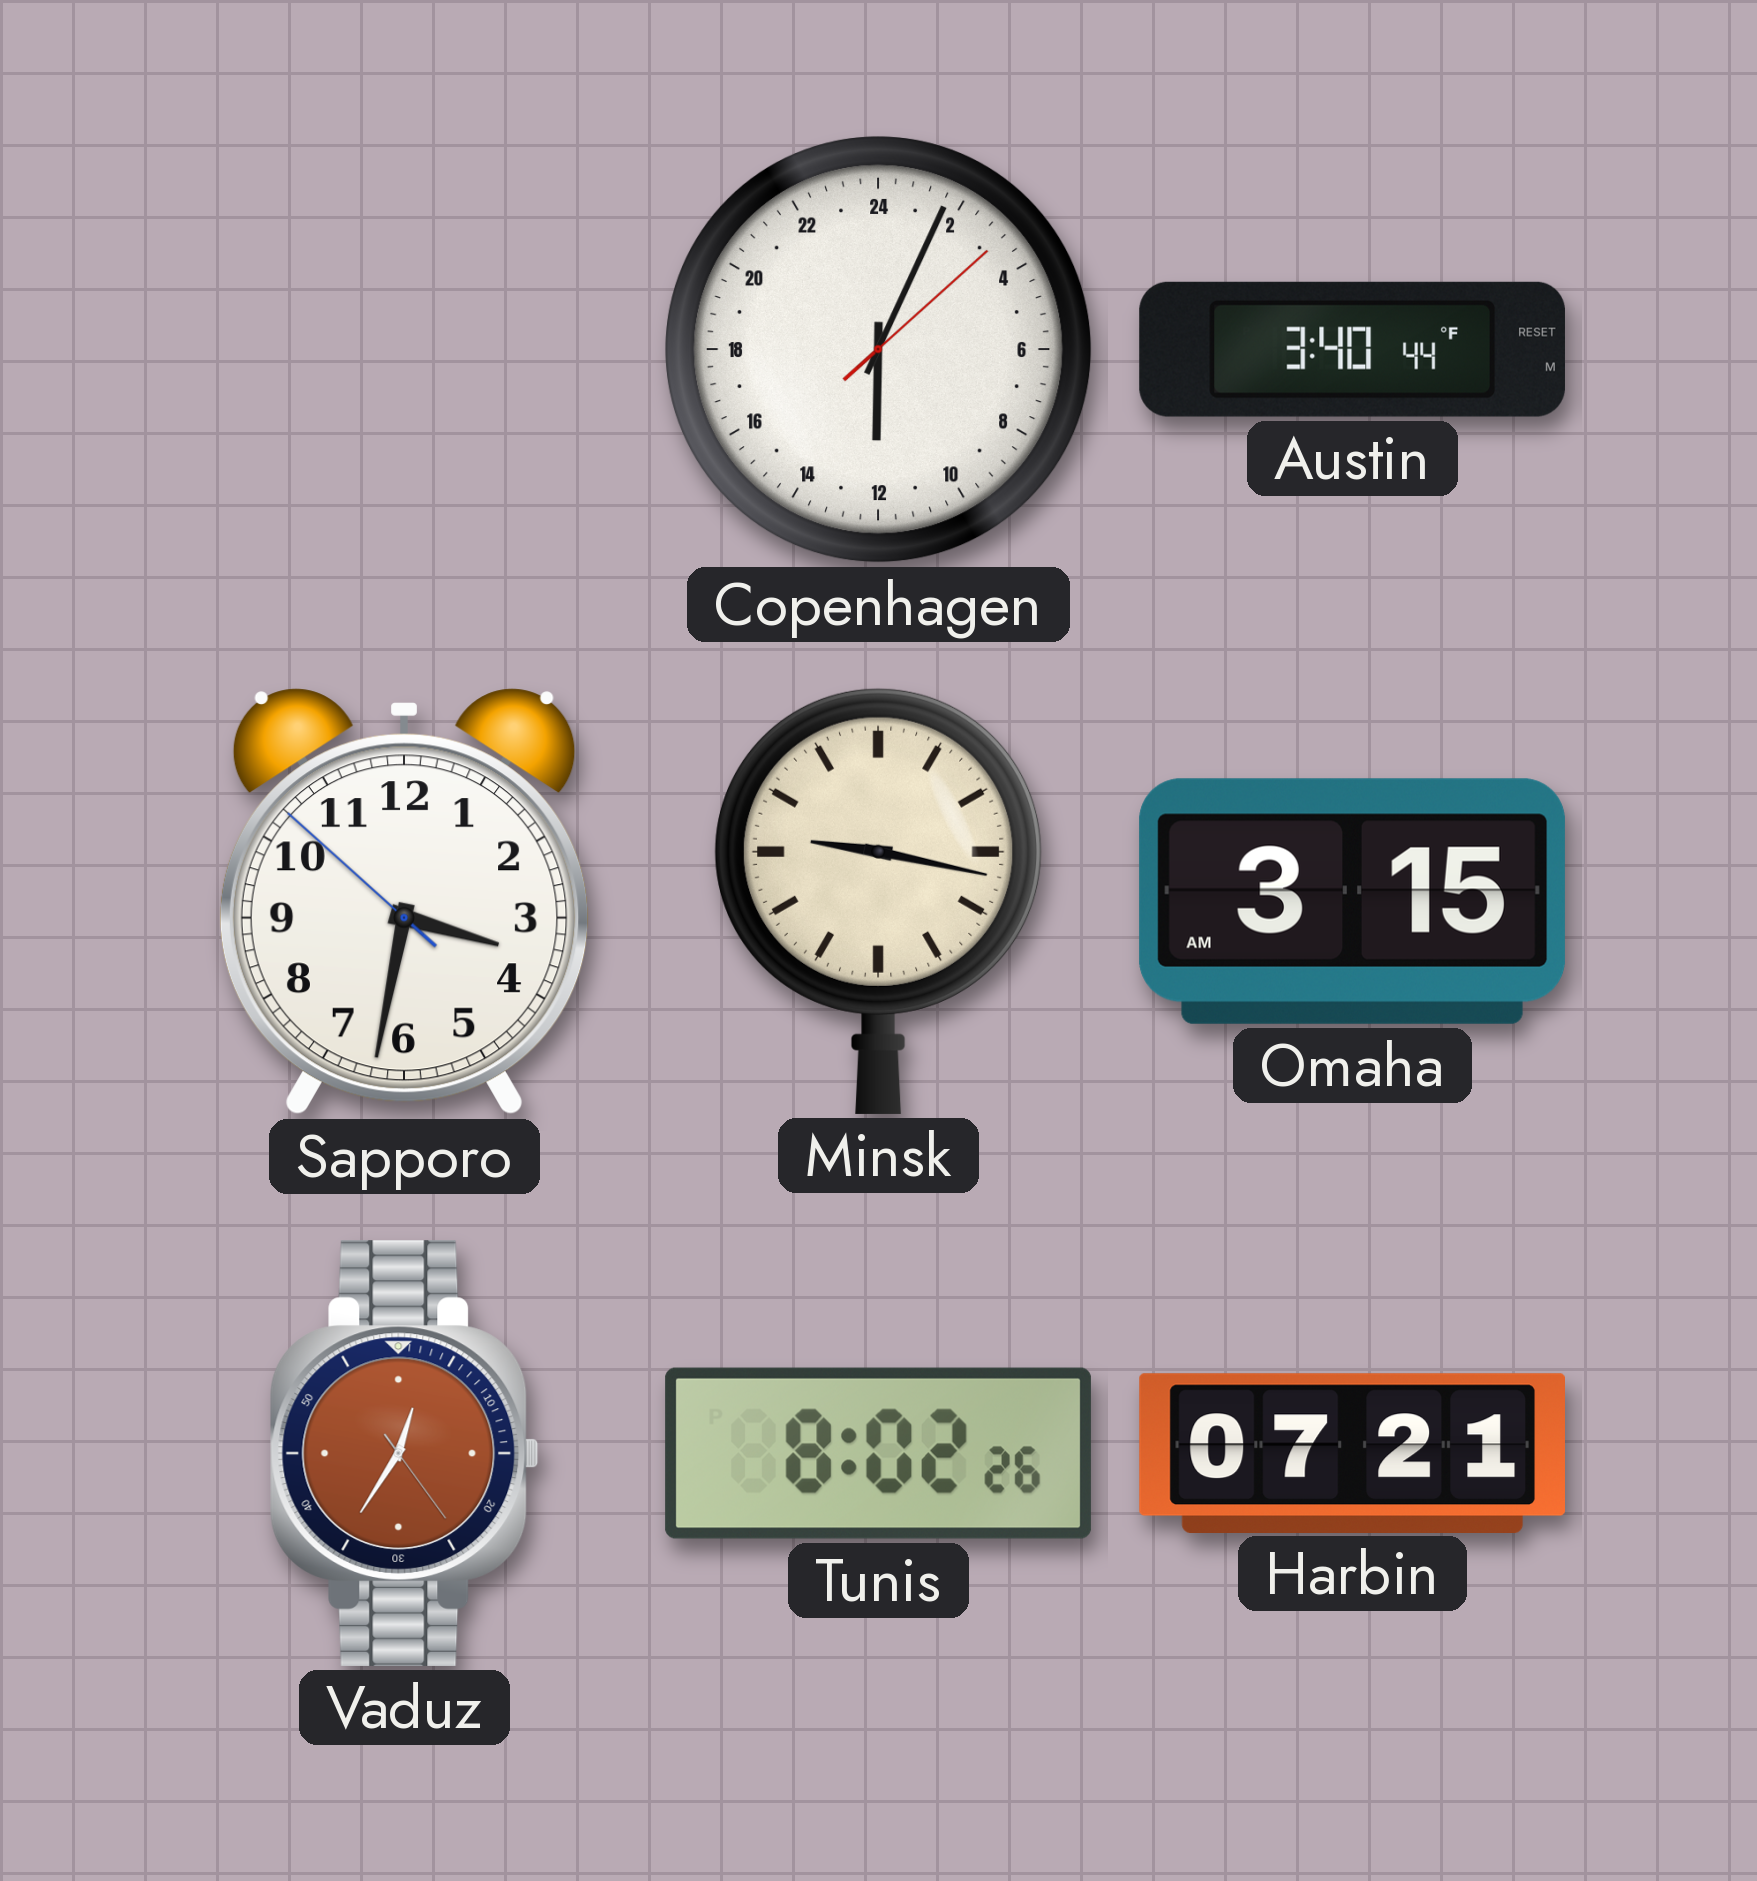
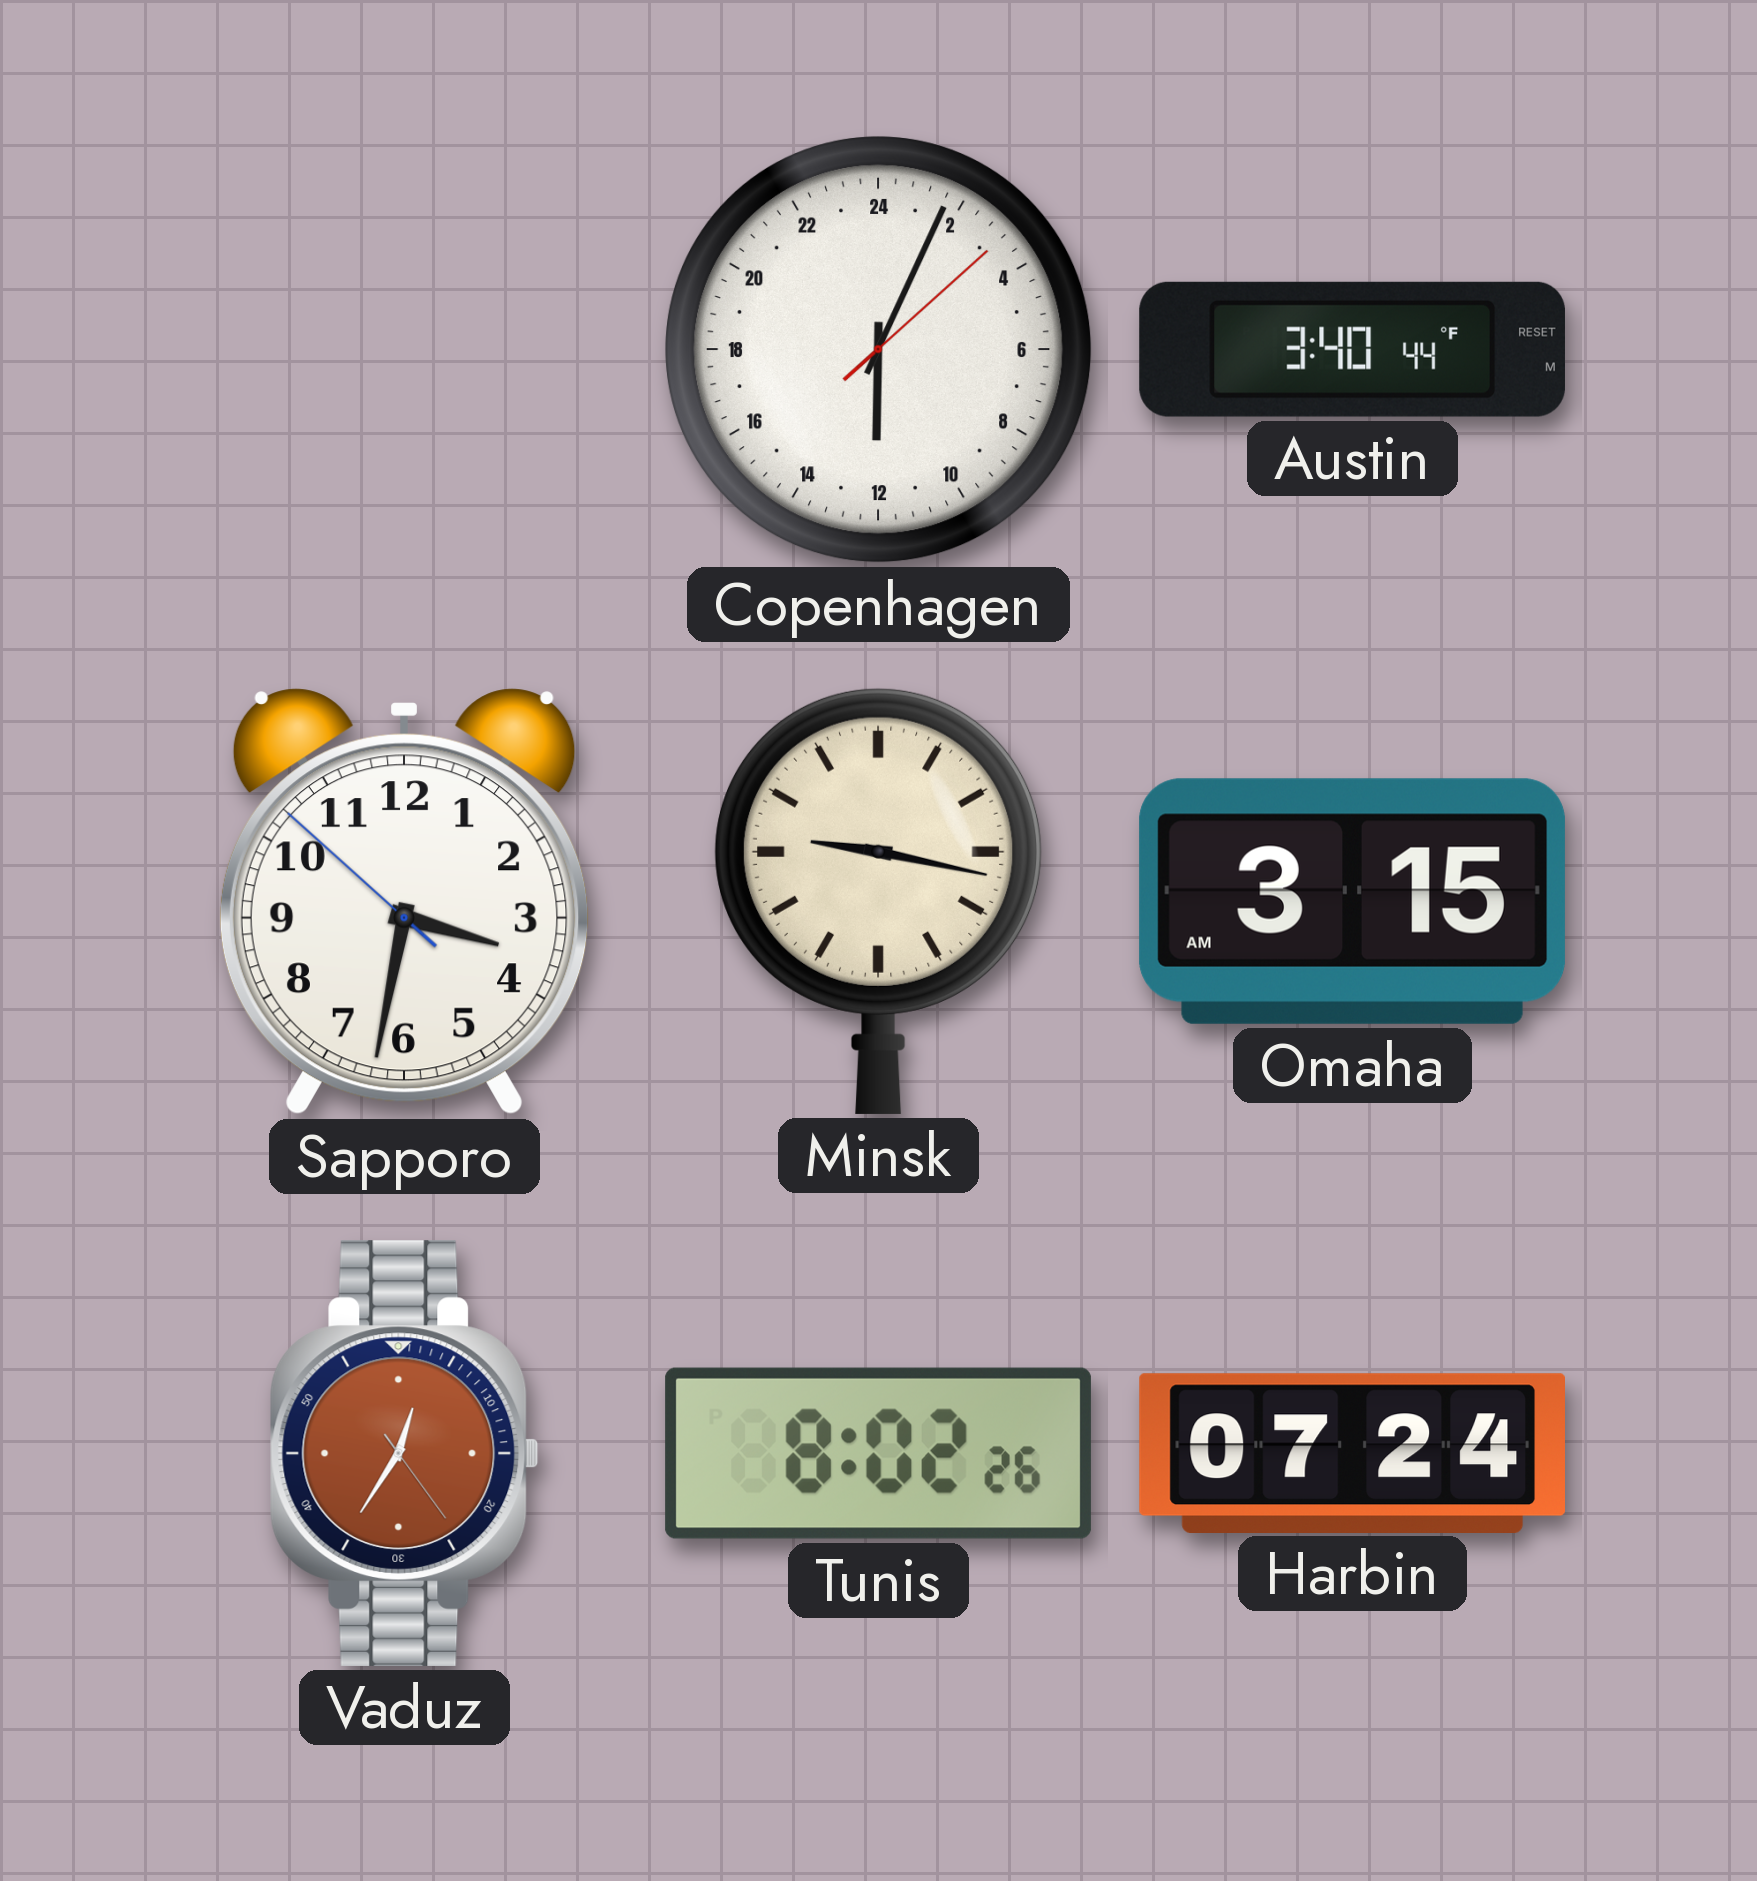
Harbin: 07:21 -> 07:24 (1352, 1453)
